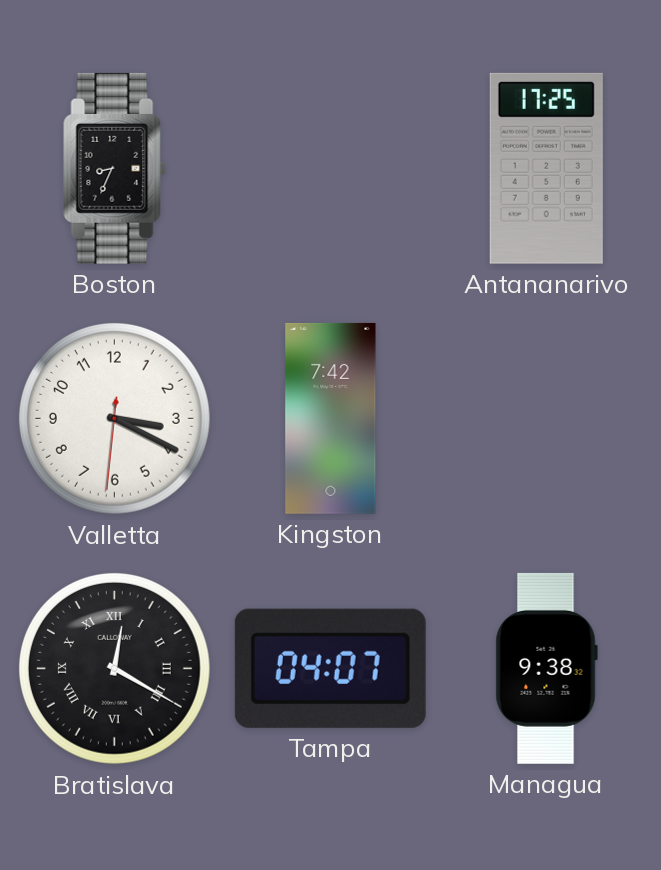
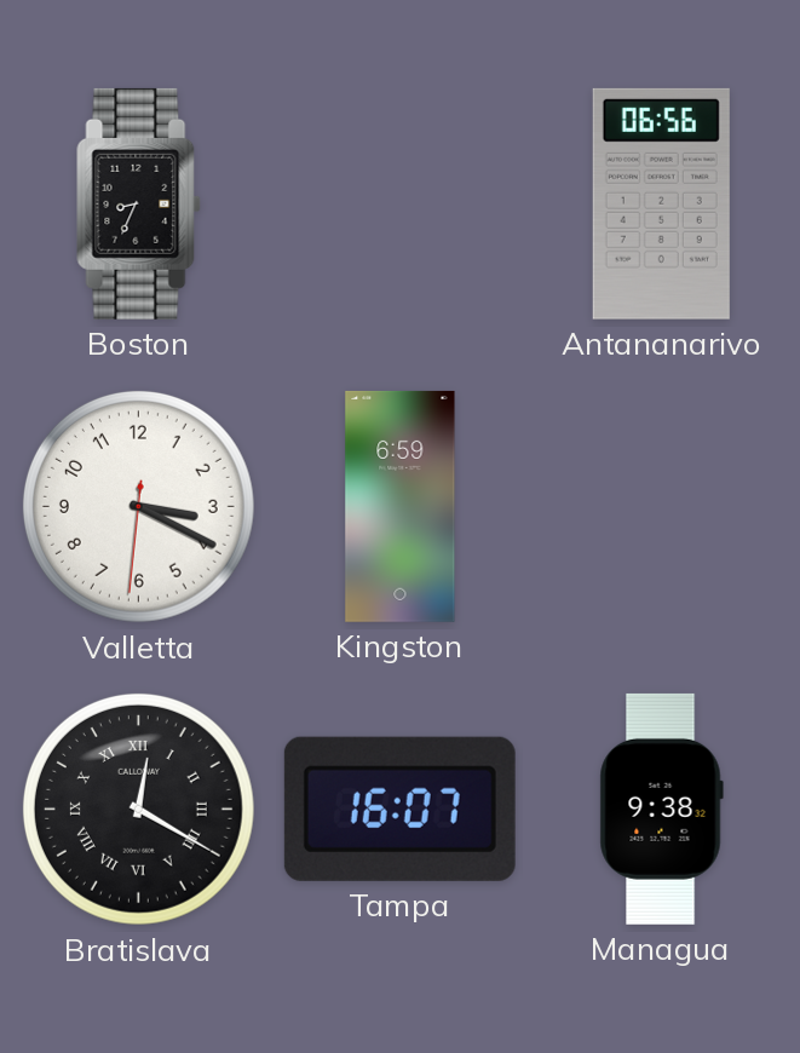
Antananarivo: 17:25 -> 06:56 (661, 203)
Kingston: 7:42 -> 6:59 (401, 506)
Tampa: 04:07 -> 16:07 (399, 809)
